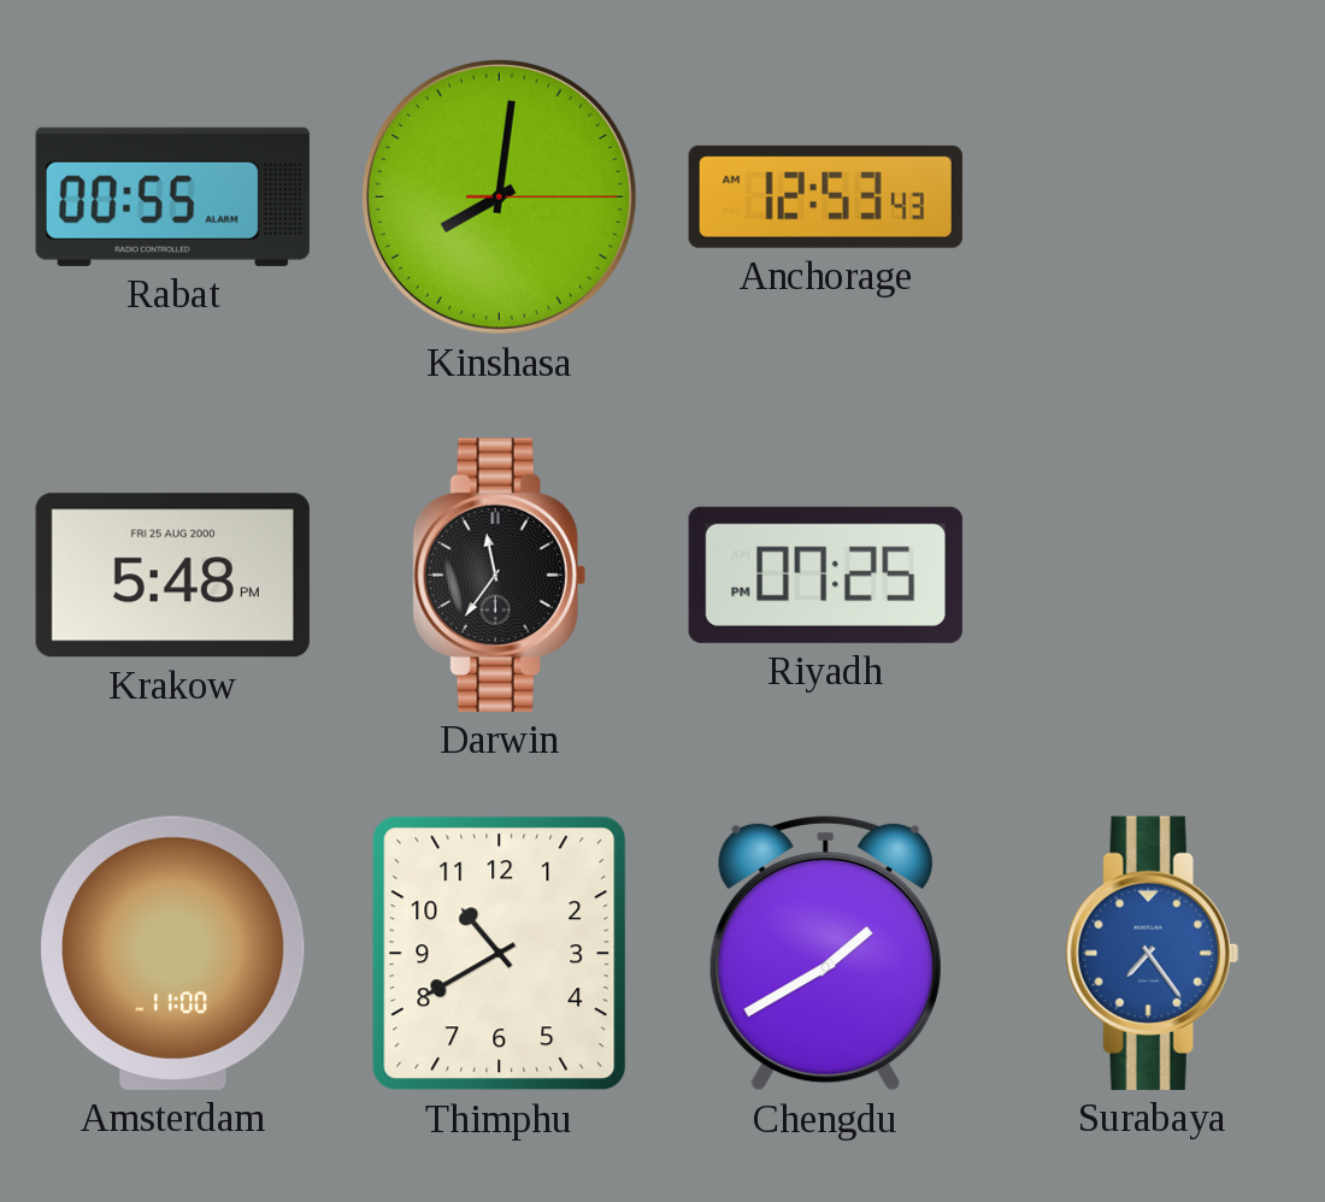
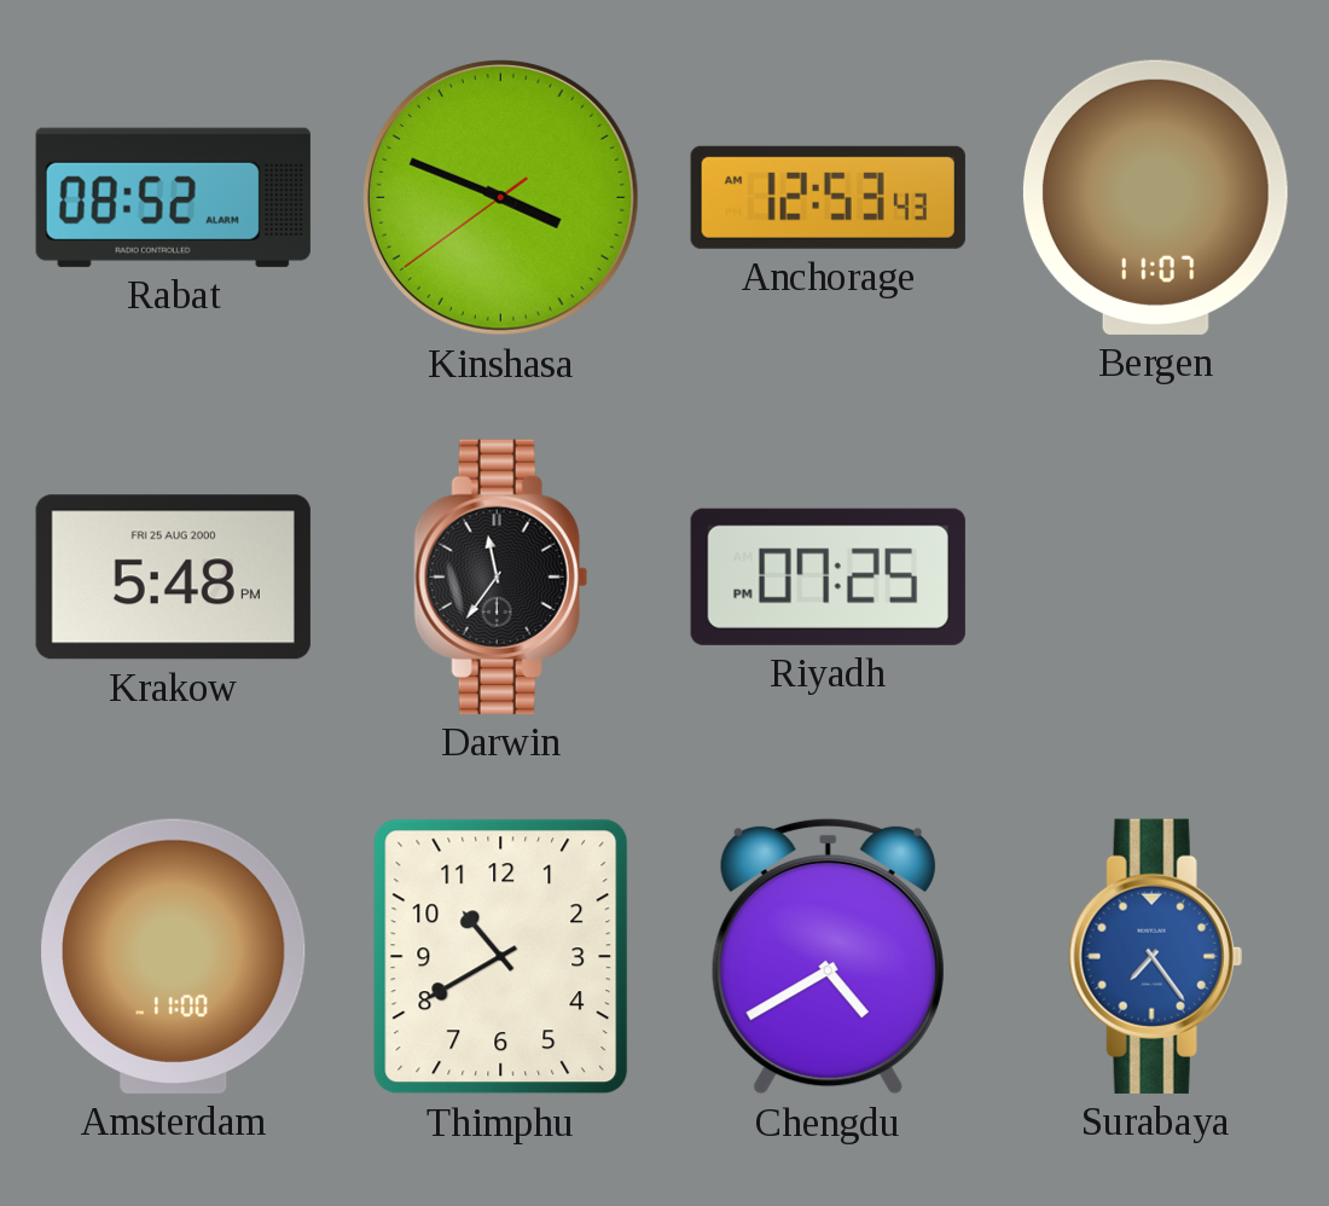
Rabat: 00:55 -> 08:52 (173, 197)
Kinshasa: 8:01 -> 3:48 (500, 197)
Bergen: none -> 11:07 (1155, 197)
Chengdu: 1:40 -> 4:40 (828, 956)
